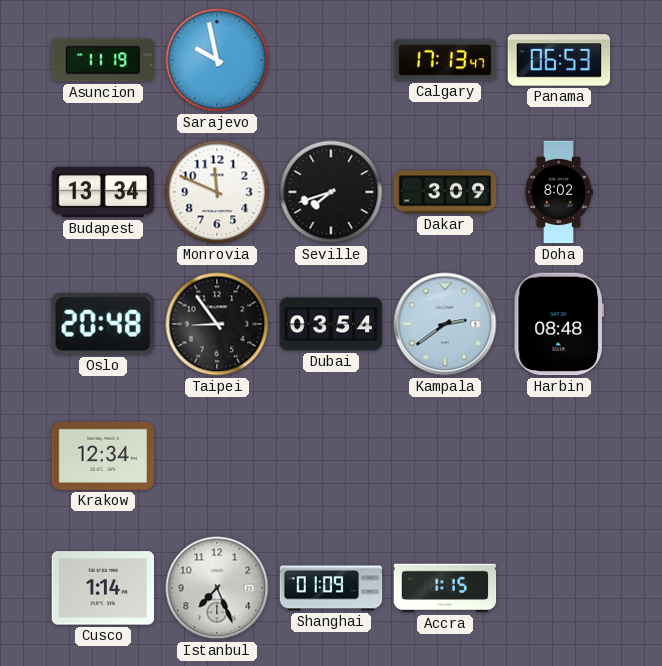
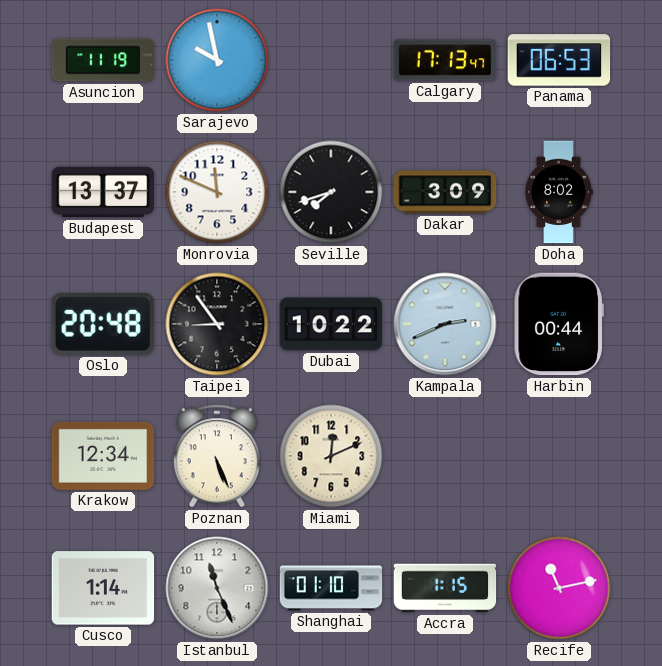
Budapest: 13:34 -> 13:37 (103, 192)
Dubai: 03:54 -> 10:22 (331, 324)
Kampala: 2:39 -> 2:41 (445, 324)
Harbin: 08:48 -> 00:44 (559, 324)
Poznan: none -> 5:26 (217, 456)
Miami: none -> 12:11 (331, 456)
Istanbul: 7:26 -> 11:26 (217, 588)
Shanghai: 01:09 -> 01:10 (331, 588)
Recife: none -> 11:13 (559, 588)
